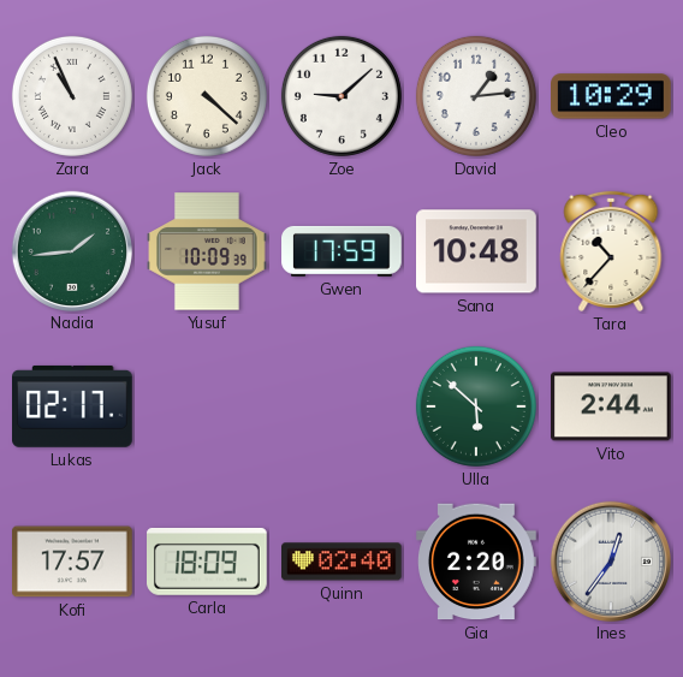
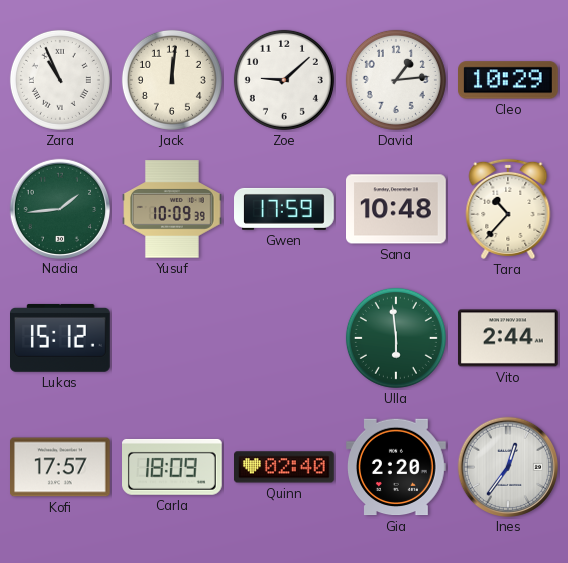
Jack: 4:22 -> 12:01 (172, 80)
Lukas: 02:17 -> 15:12 (61, 338)
Ulla: 5:52 -> 5:59 (396, 338)
